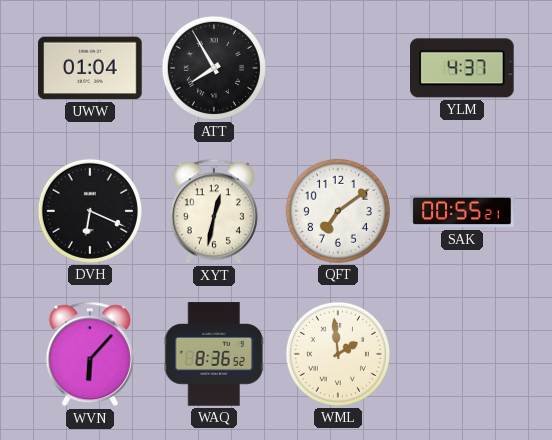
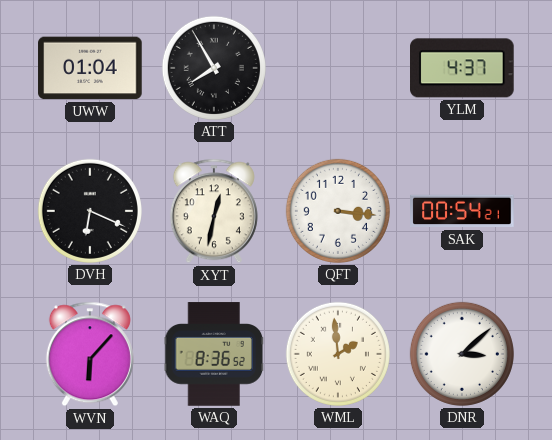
QFT: 7:09 -> 3:16 (338, 211)
SAK: 00:55 -> 00:54 (462, 211)
DNR: none -> 3:08 (462, 354)
